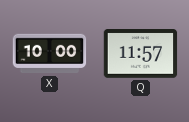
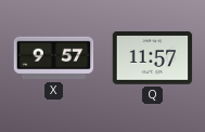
X: 10:00 -> 9:57 (54, 58)
